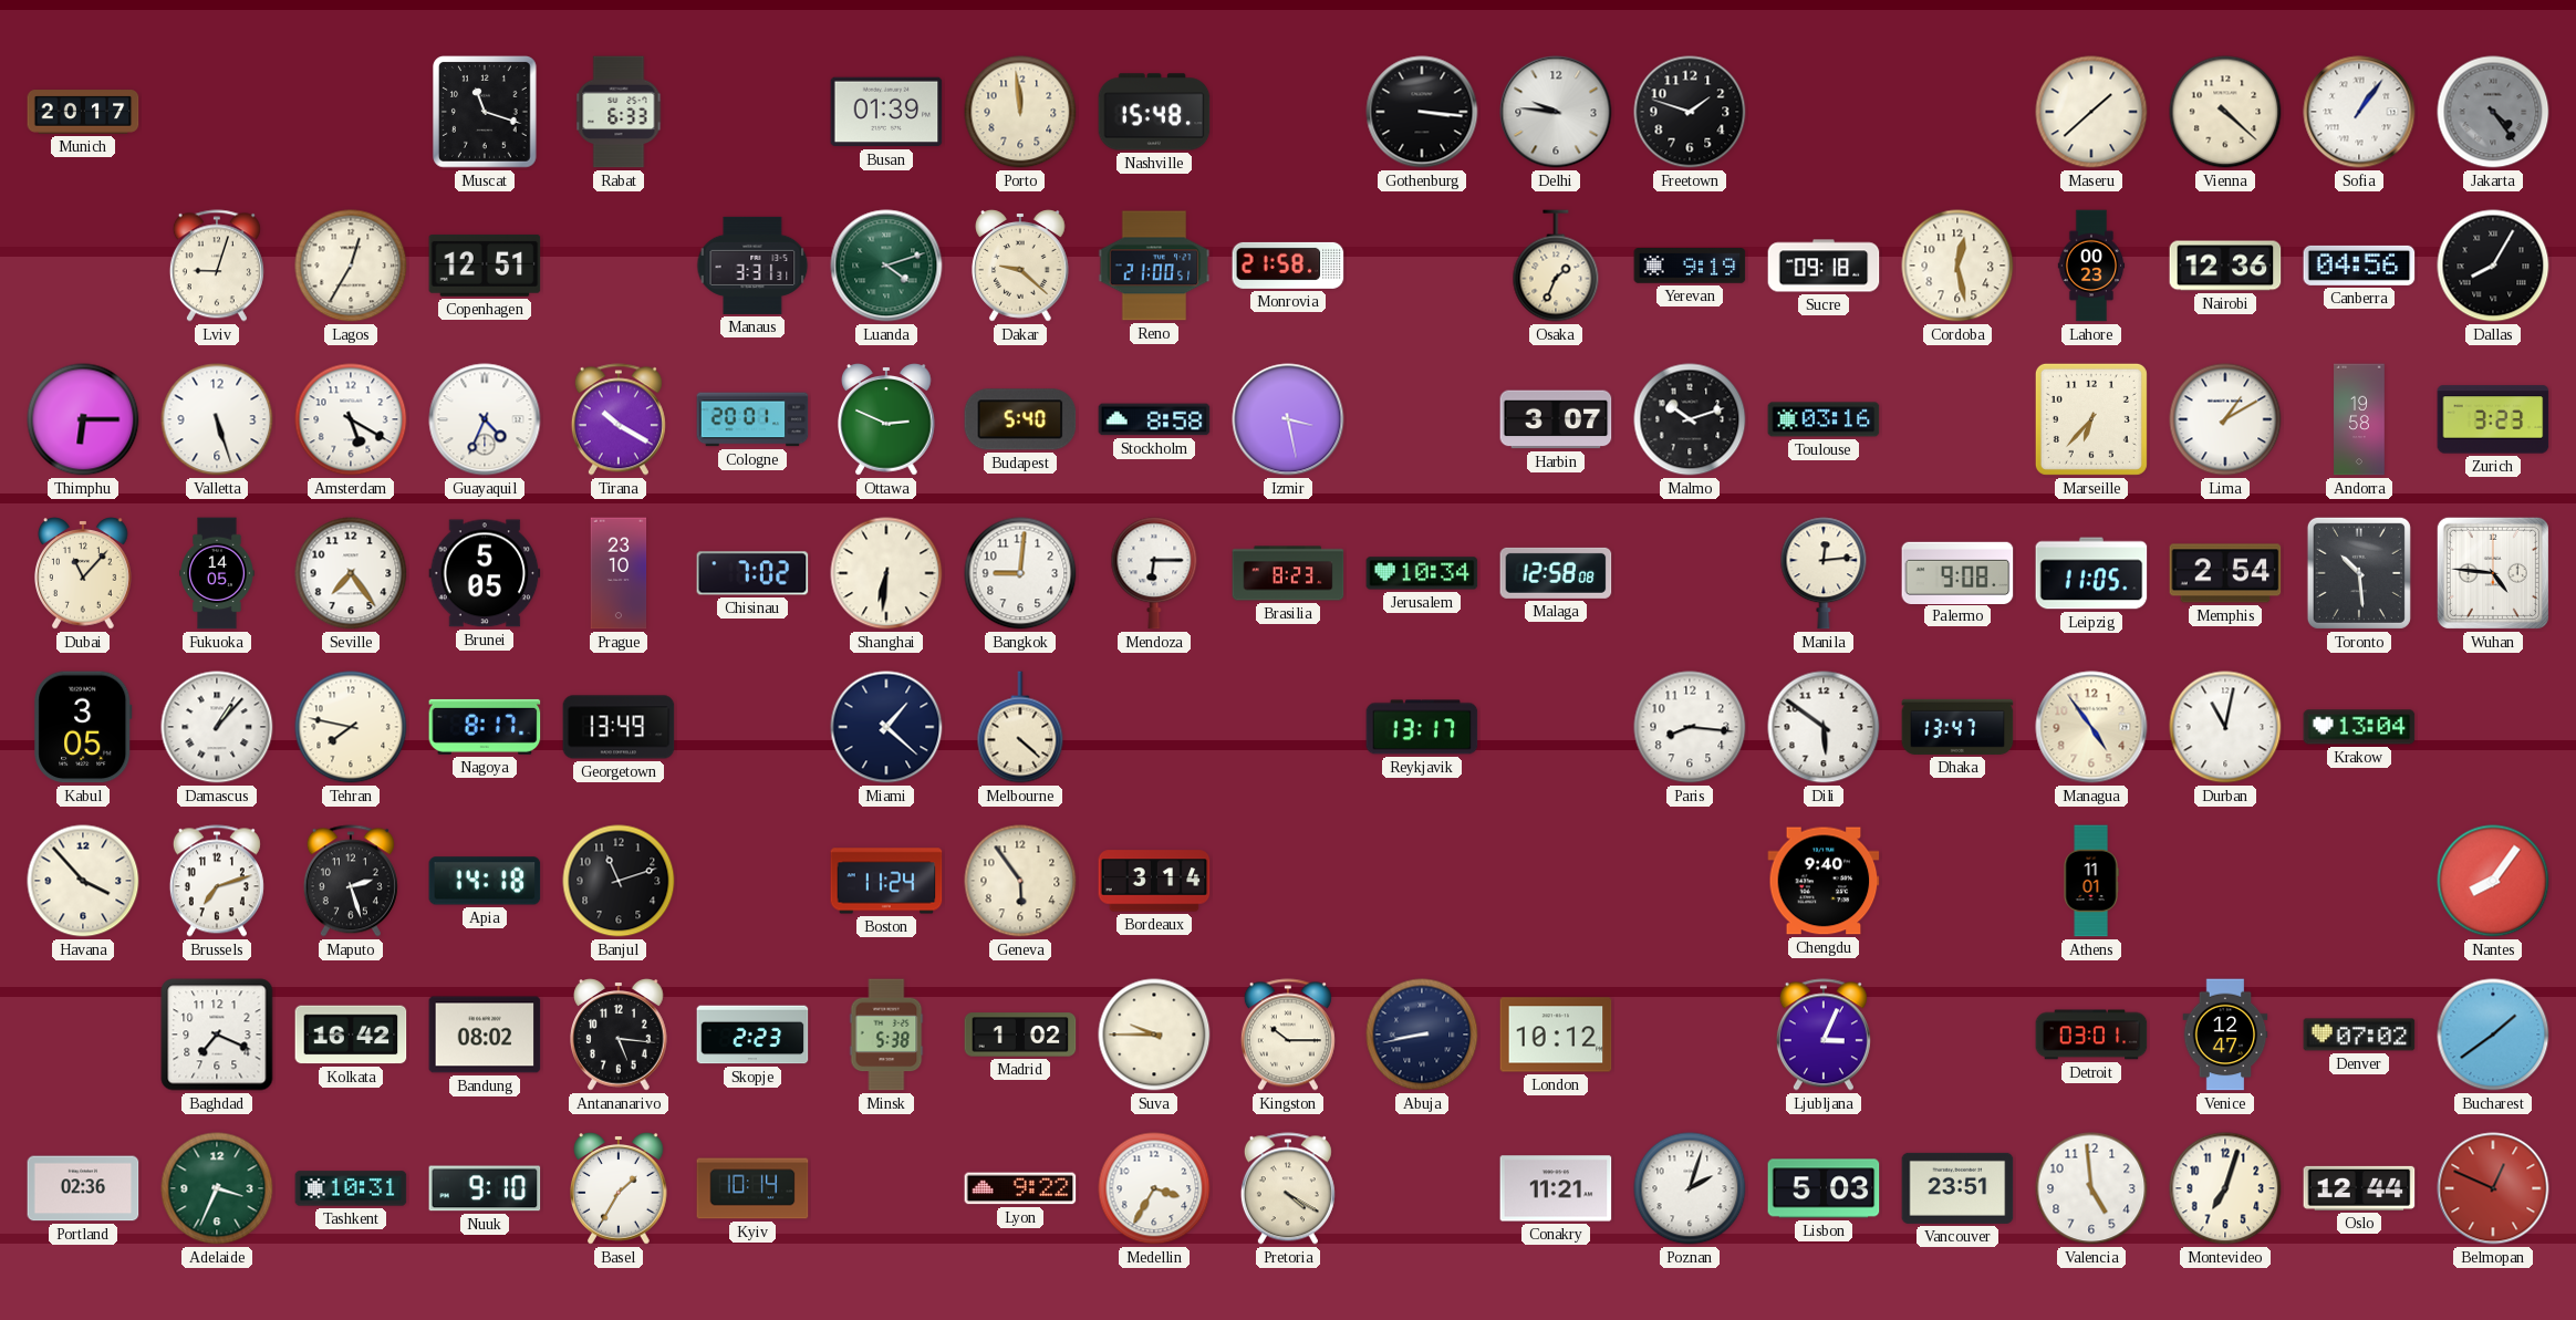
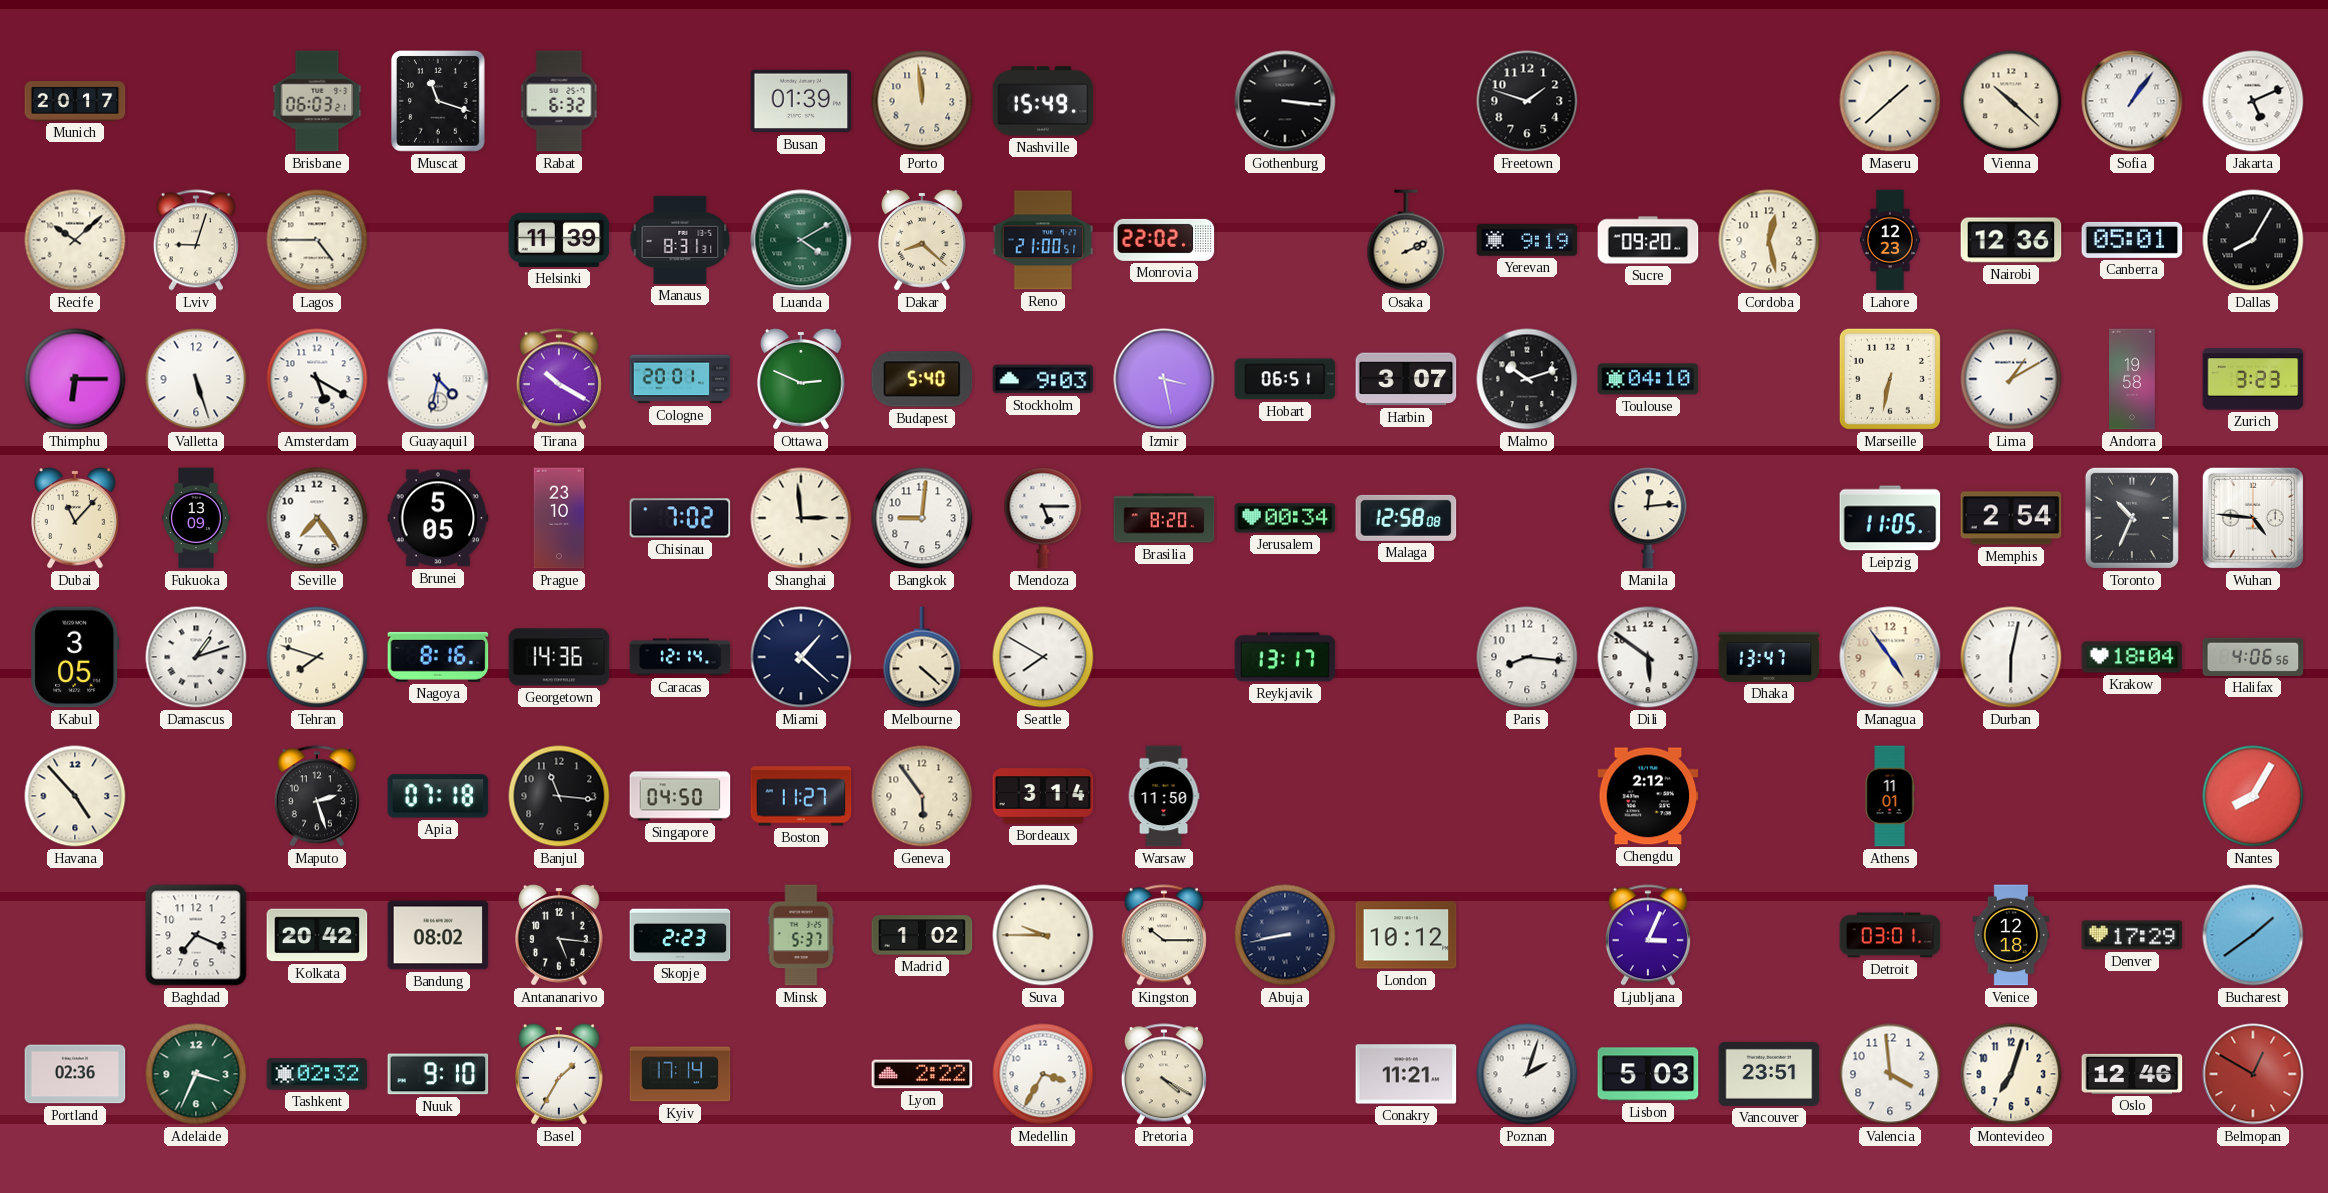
Brisbane: none -> 06:03 (317, 101)
Rabat: 6:33 -> 6:32 (559, 101)
Nashville: 15:48 -> 15:49 (1043, 101)
Delhi: 9:46 -> none (1556, 112)
Vienna: 4:22 -> 10:22 (2011, 101)
Jakarta: 4:24 -> 5:11 (2253, 101)
Jakarta dial: grey -> white (2253, 101)
Recife: none -> 10:08 (75, 240)
Lagos: 12:35 -> 4:45 (317, 240)
Copenhagen: 12:51 -> none (485, 266)
Helsinki: none -> 11:39 (559, 240)
Manaus: 3:31 -> 8:31 (680, 240)
Luanda: 4:12 -> 4:10 (801, 240)
Dakar: 9:22 -> 8:22 (923, 240)
Monrovia: 21:58 -> 22:02 (1164, 240)
Osaka: 1:34 -> 2:11 (1406, 240)
Sucre: 09:18 -> 09:20 (1648, 240)
Lahore: 00:23 -> 12:23 (1890, 240)
Canberra: 04:56 -> 05:01 (2132, 240)
Guayaquil: 4:34 -> 4:32 (438, 379)
Stockholm: 8:58 -> 9:03 (1043, 379)
Hobart: none -> 06:51 (1285, 379)
Toulouse: 03:16 -> 04:10 (1648, 379)
Marseille: 6:37 -> 6:32 (1890, 379)
Fukuoka: 14:05 -> 13:09 (196, 518)
Shanghai: 6:31 -> 2:59 (801, 518)
Mendoza: 6:15 -> 5:15 (1043, 518)
Brasilia: 8:23 -> 8:20 (1164, 518)
Jerusalem: 10:34 -> 00:34 (1285, 518)
Palermo: 9:08 -> none (1957, 572)
Toronto: 10:29 -> 10:34 (2132, 518)
Damascus: 1:07 -> 1:12 (196, 657)
Tehran: 7:47 -> 7:48 (317, 657)
Nagoya: 8:17 -> 8:16 (438, 657)
Georgetown: 13:49 -> 14:36 (559, 657)
Caracas: none -> 12:14 (680, 657)
Seattle: none -> 7:50 (1043, 657)
Durban: 11:02 -> 6:02 (2011, 657)
Krakow: 13:04 -> 18:04 (2132, 657)
Halifax: none -> 4:06 (2253, 657)
Havana: 3:53 -> 4:53 (75, 796)
Brussels: 7:12 -> none (217, 881)
Apia: 14:18 -> 07:18 (438, 796)
Banjul: 11:12 -> 11:16 (559, 796)
Singapore: none -> 04:50 (680, 796)
Boston: 11:24 -> 11:27 (801, 796)
Warsaw: none -> 11:50 (1164, 796)
Chengdu: 9:40 -> 2:12 (1648, 796)
Nantes: 8:06 -> 8:05 (2253, 796)
Kolkata: 16:42 -> 20:42 (317, 935)
Minsk: 5:38 -> 5:37 (801, 935)
Venice: 12:47 -> 12:18 (2011, 935)
Denver: 07:02 -> 17:29 (2132, 935)
Tashkent: 10:31 -> 02:32 (317, 1074)
Kyiv: 10:14 -> 17:14 (680, 1074)
Lyon: 9:22 -> 2:22 (922, 1074)
Valencia: 4:59 -> 3:59 (1890, 1074)
Oslo: 12:44 -> 12:46 (2132, 1074)
Belmopan: 12:49 -> 12:50 (2253, 1074)
